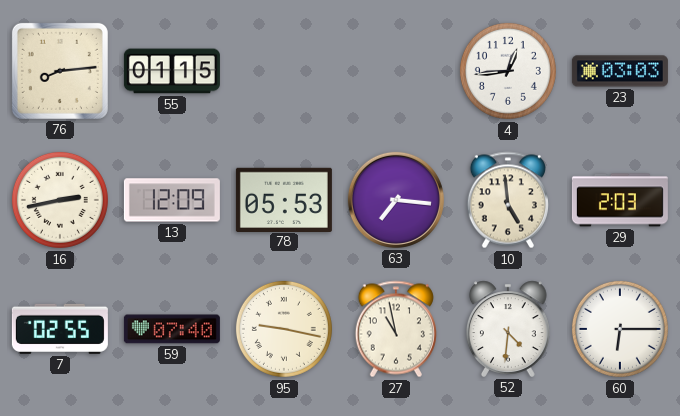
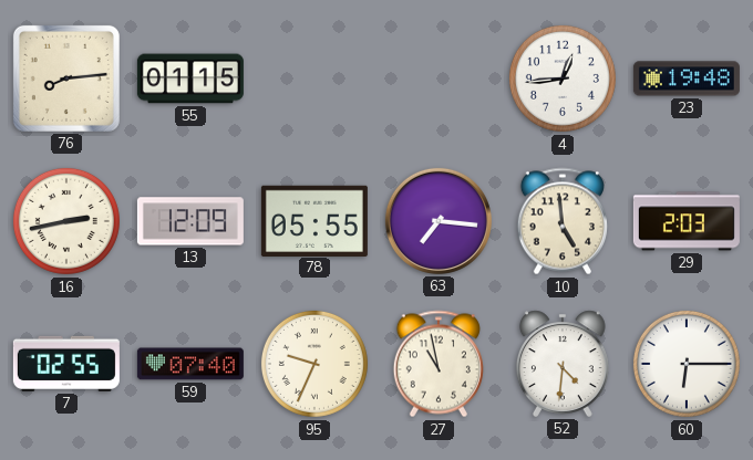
23: 03:03 -> 19:48 (687, 79)
78: 05:53 -> 05:55 (314, 220)
95: 9:17 -> 9:34 (314, 364)
